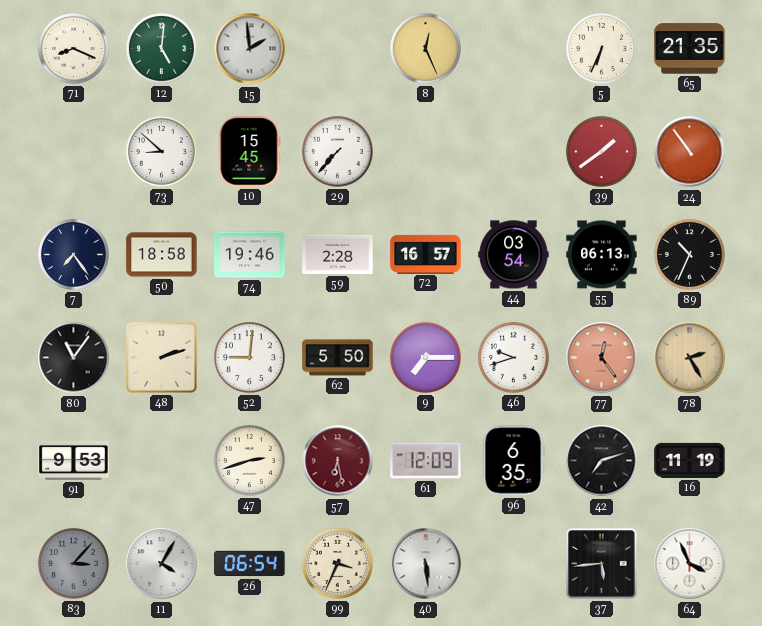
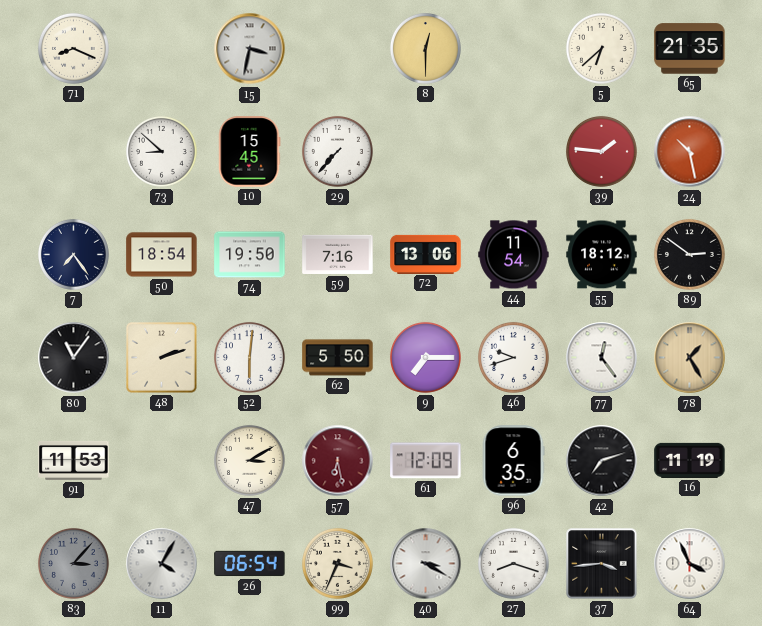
12: 5:01 -> none (161, 48)
15: 1:59 -> 3:32 (250, 49)
8: 12:26 -> 12:30 (425, 48)
5: 6:34 -> 6:38 (601, 48)
39: 1:39 -> 1:46 (601, 151)
24: 10:54 -> 10:28 (690, 152)
50: 18:58 -> 18:54 (162, 255)
74: 19:46 -> 19:50 (250, 255)
59: 2:28 -> 7:16 (338, 254)
72: 16:57 -> 13:06 (426, 254)
44: 03:54 -> 11:54 (514, 255)
55: 06:13 -> 18:12 (602, 255)
89: 10:34 -> 2:51 (689, 254)
52: 9:01 -> 6:01 (249, 357)
77 dial: salmon -> white (602, 358)
78: 2:25 -> 1:25 (690, 358)
91: 9:53 -> 11:53 (74, 460)
47: 2:42 -> 3:10 (249, 460)
40: 5:29 -> 3:20 (426, 564)
27: none -> 8:18 (513, 563)
37: 5:44 -> 3:44 (602, 564)
